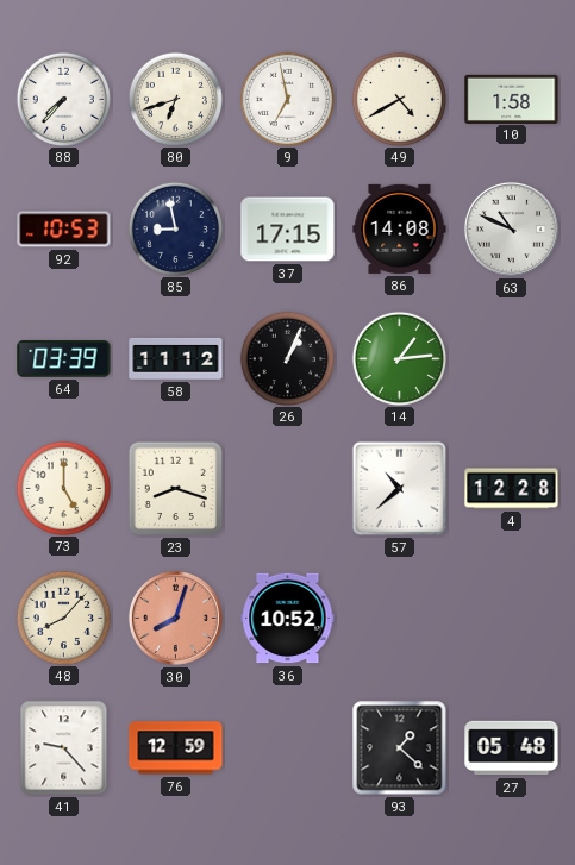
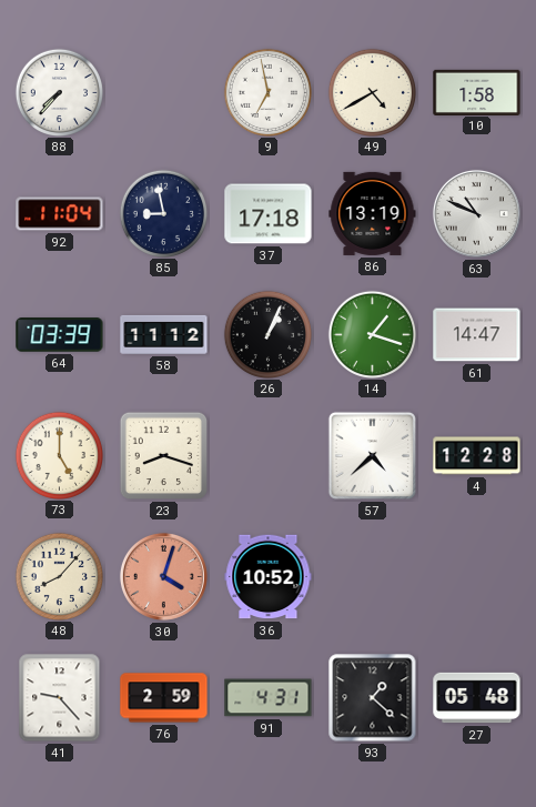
80: 6:42 -> none (175, 99)
92: 10:53 -> 11:04 (60, 214)
37: 17:15 -> 17:18 (269, 214)
86: 14:08 -> 13:19 (373, 213)
14: 1:14 -> 1:18 (372, 334)
61: none -> 14:47 (477, 335)
57: 10:38 -> 4:38 (372, 455)
30: 8:03 -> 4:03 (163, 576)
76: 12:59 -> 2:59 (164, 698)
91: none -> 4:31 (269, 698)
